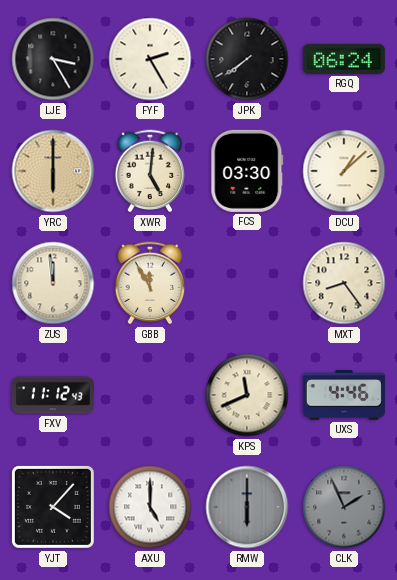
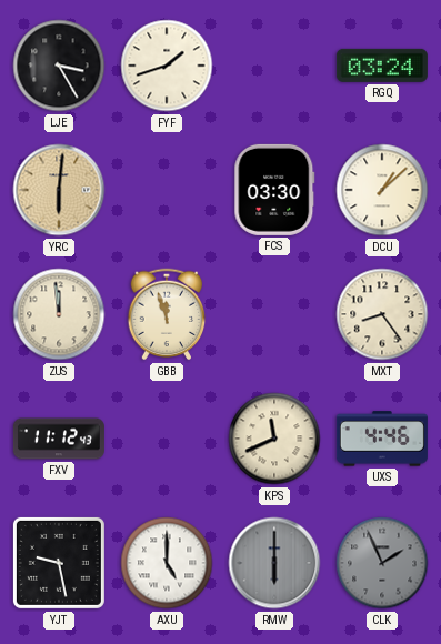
FYF: 2:25 -> 1:42 (167, 66)
JPK: 7:39 -> none (247, 59)
RGQ: 06:24 -> 03:24 (382, 66)
YRC: 6:00 -> 6:01 (59, 190)
XWR: 5:01 -> none (150, 171)
GBB: 11:55 -> 11:57 (167, 314)
YJT: 4:07 -> 9:28 (59, 563)
